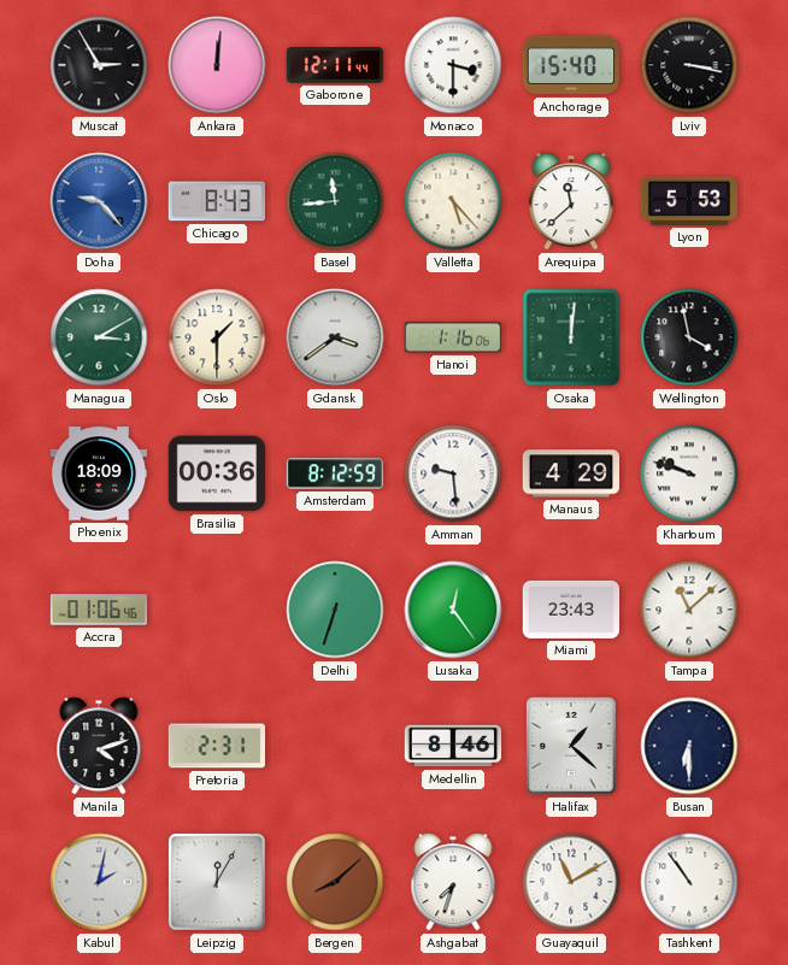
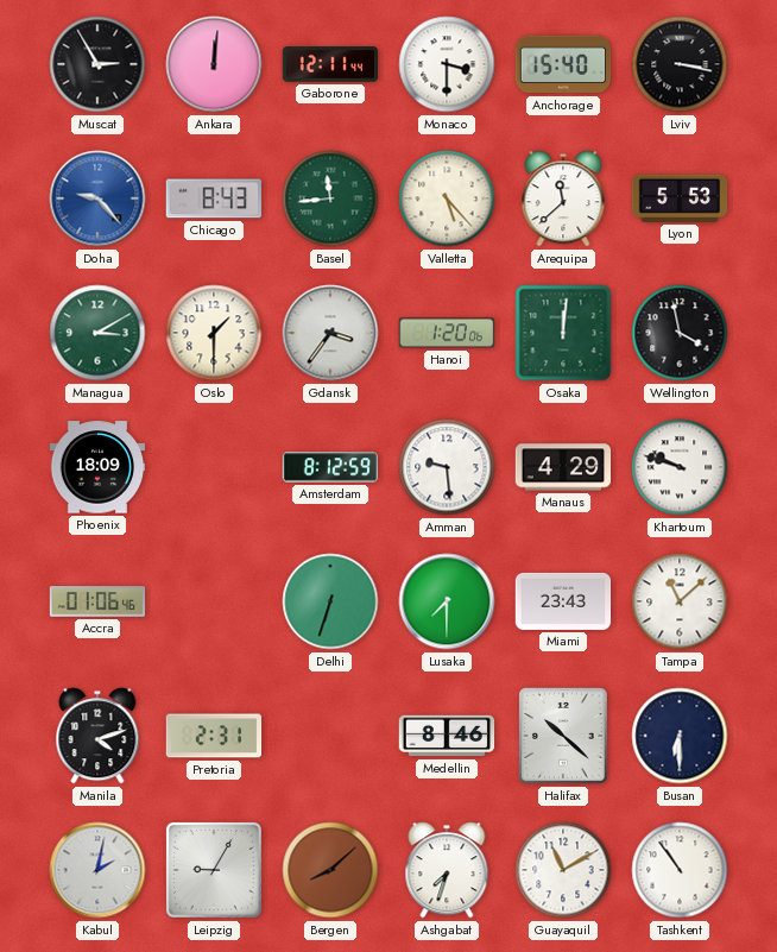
Gdansk: 3:39 -> 3:36 (330, 333)
Hanoi: 1:16 -> 1:20 (447, 333)
Brasilia: 00:36 -> none (217, 473)
Lusaka: 12:24 -> 7:30 (447, 601)
Halifax: 1:22 -> 10:22 (563, 736)
Leipzig: 12:05 -> 9:05 (214, 870)
